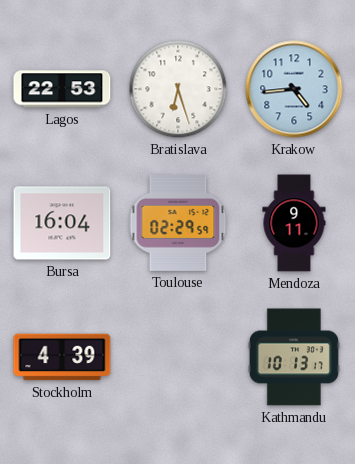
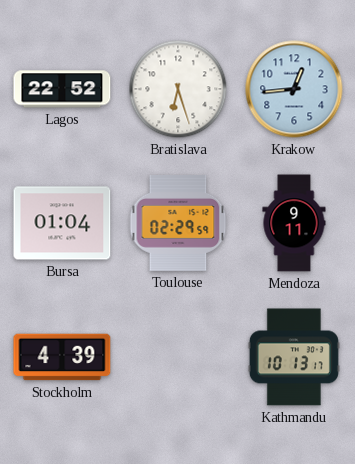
Lagos: 22:53 -> 22:52 (62, 89)
Krakow: 4:44 -> 12:44 (294, 89)
Bursa: 16:04 -> 01:04 (62, 223)
